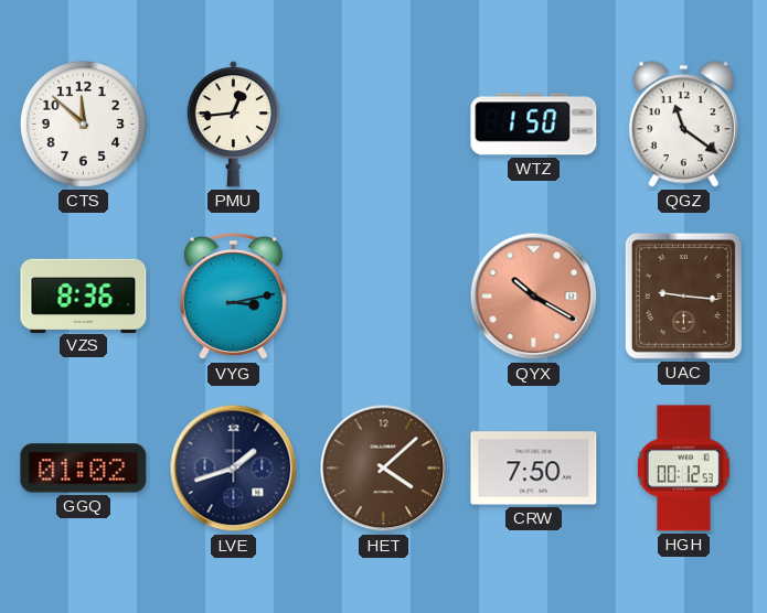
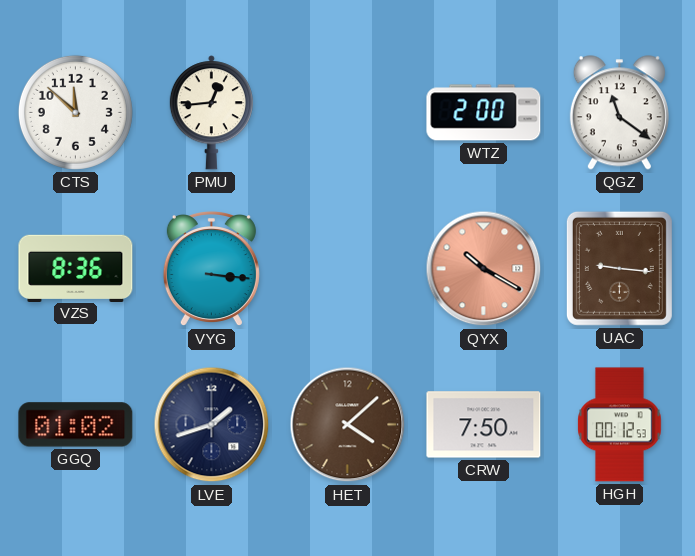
WTZ: 1:50 -> 2:00 (484, 113)
VYG: 3:13 -> 3:16 (211, 270)
